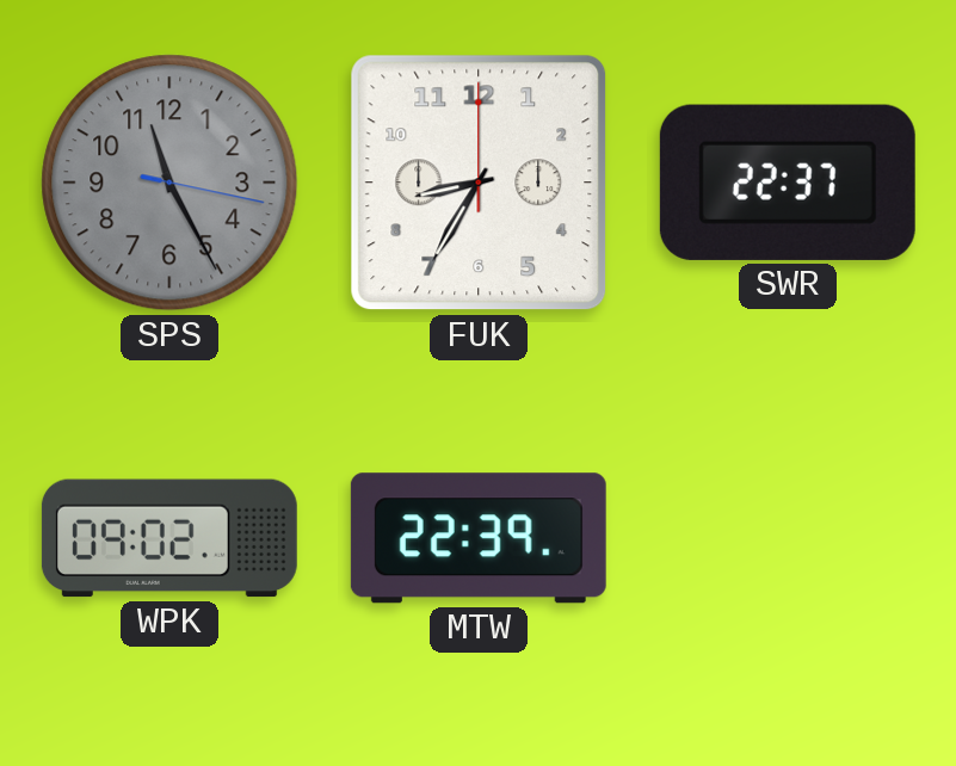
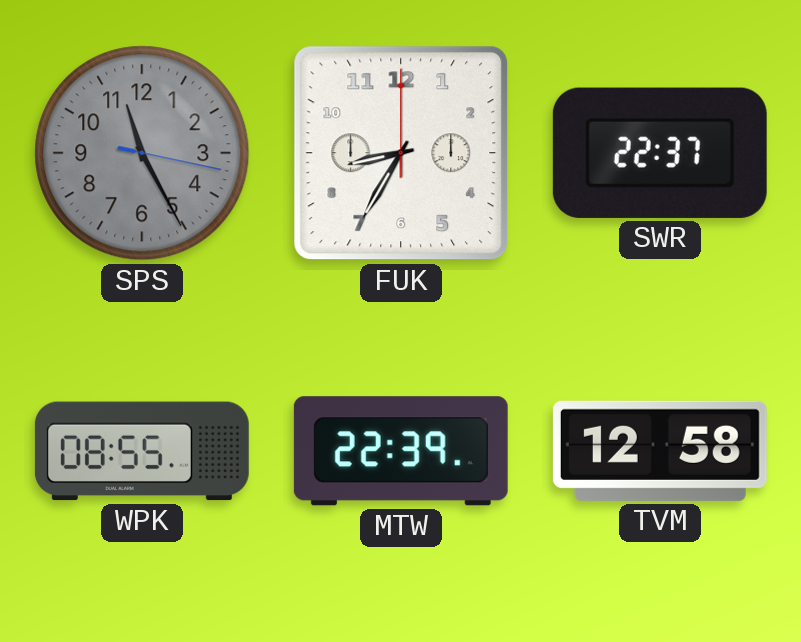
WPK: 09:02 -> 08:55 (142, 451)
TVM: none -> 12:58 (660, 451)
